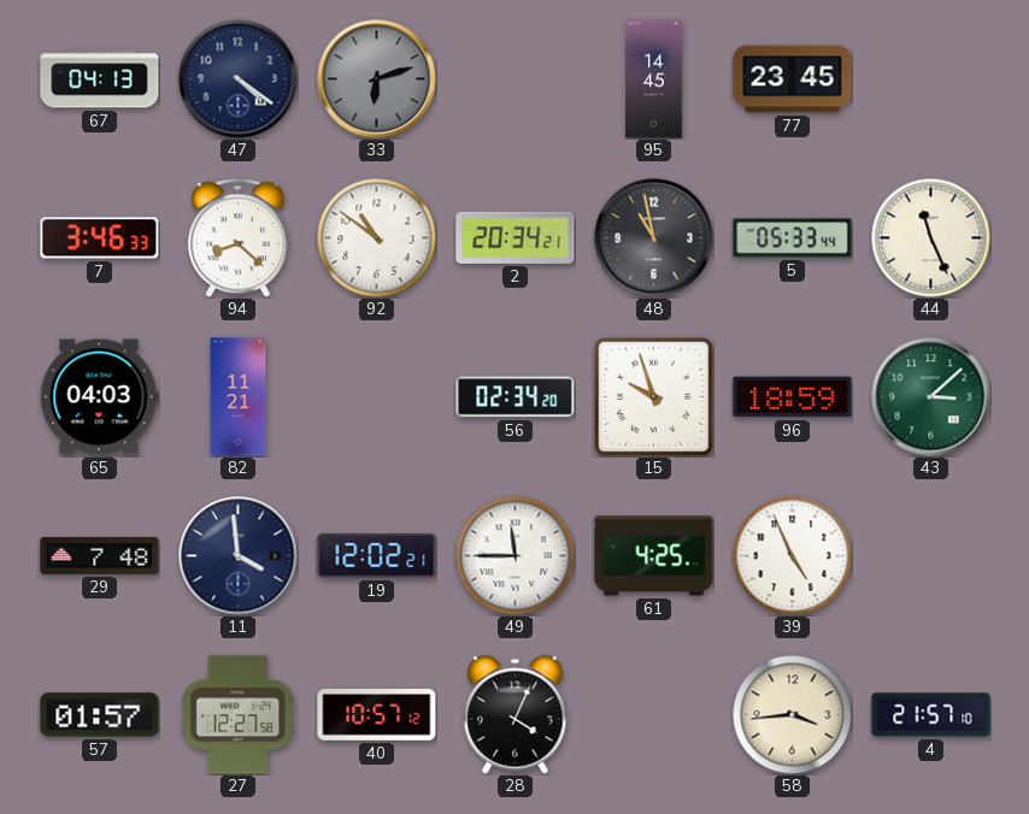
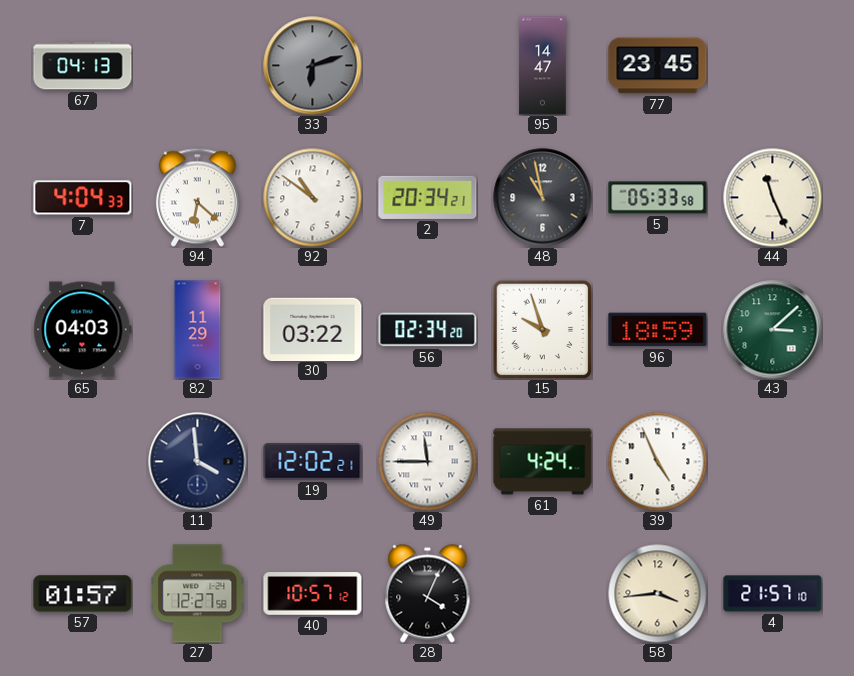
47: 4:21 -> none (239, 79)
95: 14:45 -> 14:47 (543, 66)
7: 3:46 -> 4:04 (83, 198)
94: 8:22 -> 6:22 (197, 197)
5: 05:33:44 -> 05:33:58 (658, 198)
82: 11:21 -> 11:29 (198, 330)
30: none -> 03:22 (313, 329)
29: 7:48 -> none (100, 556)
61: 4:25 -> 4:24 (543, 462)
